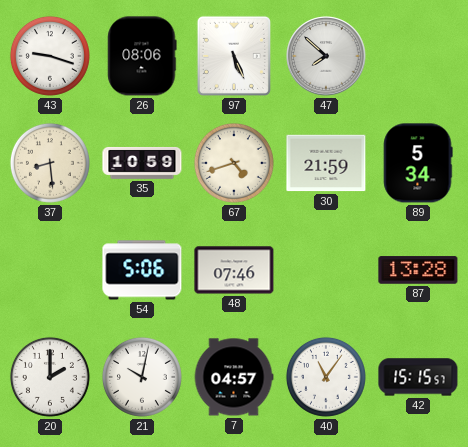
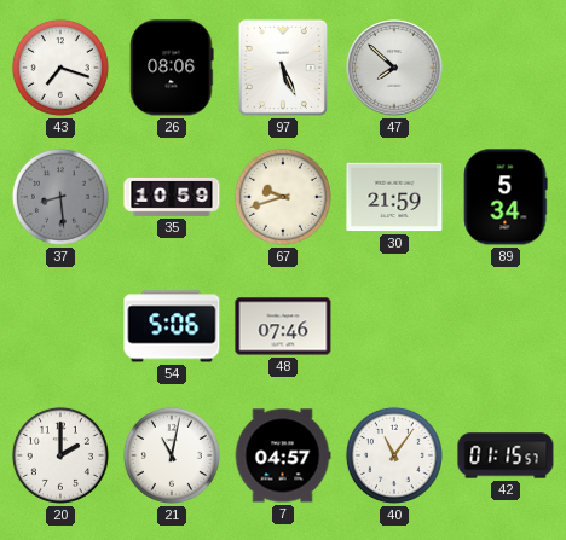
43: 9:18 -> 7:18 (60, 68)
37 dial: cream -> grey (60, 197)
67: 4:42 -> 9:42 (283, 197)
87: 13:28 -> none (418, 270)
21: 10:02 -> 11:02 (172, 455)
42: 15:15 -> 01:15 (506, 455)
